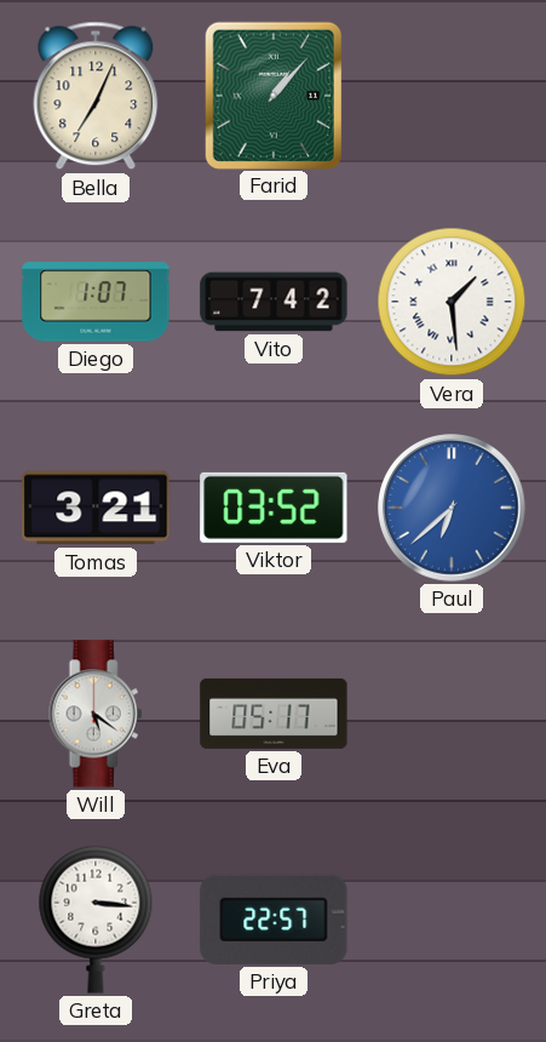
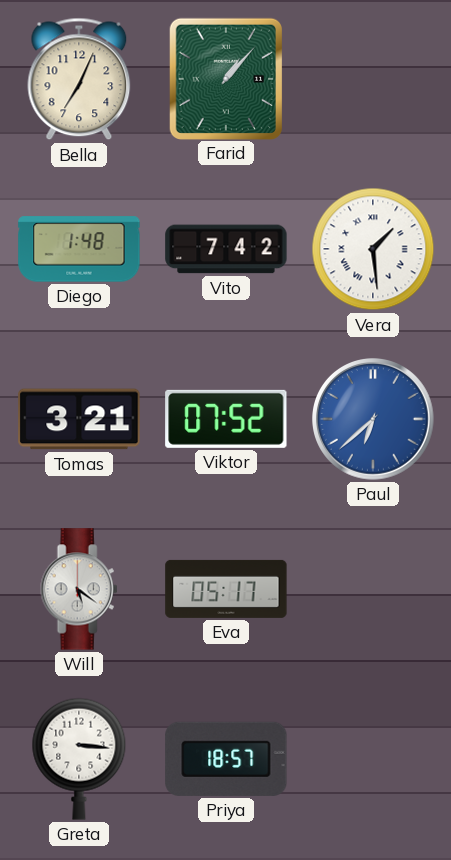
Diego: 1:07 -> 1:48 (79, 249)
Viktor: 03:52 -> 07:52 (226, 419)
Priya: 22:57 -> 18:57 (226, 759)
